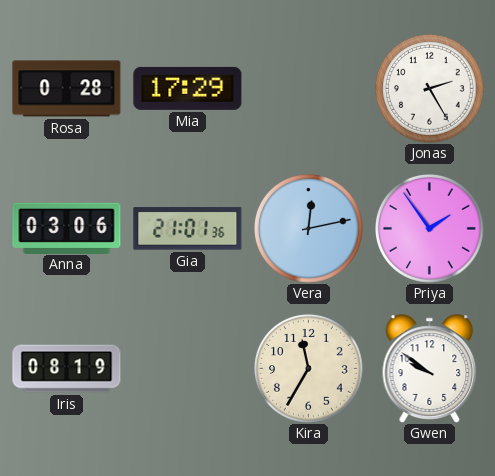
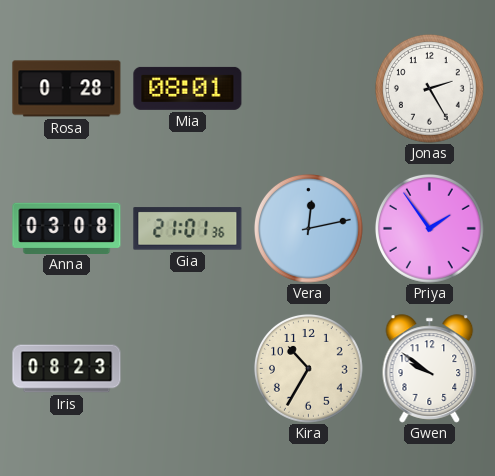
Mia: 17:29 -> 08:01 (188, 88)
Anna: 03:06 -> 03:08 (67, 228)
Iris: 08:19 -> 08:23 (67, 369)
Kira: 11:35 -> 10:35 (309, 369)
